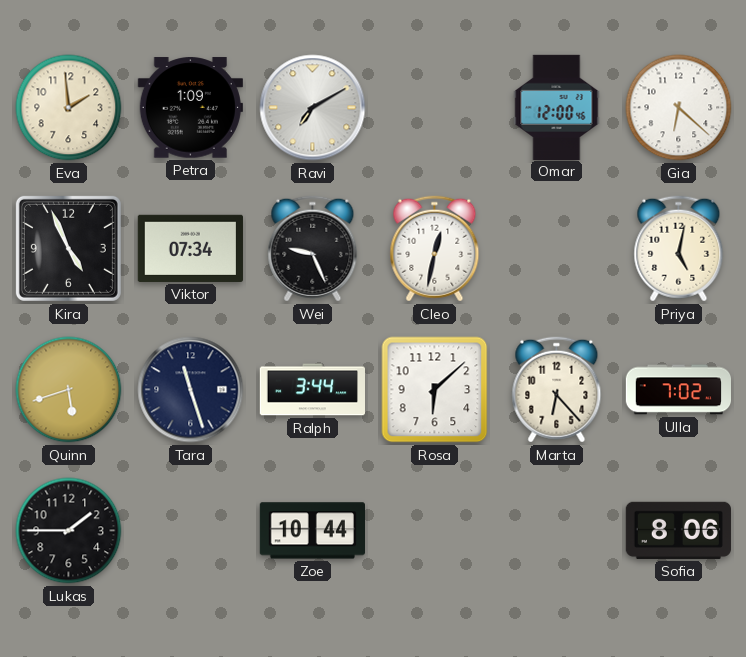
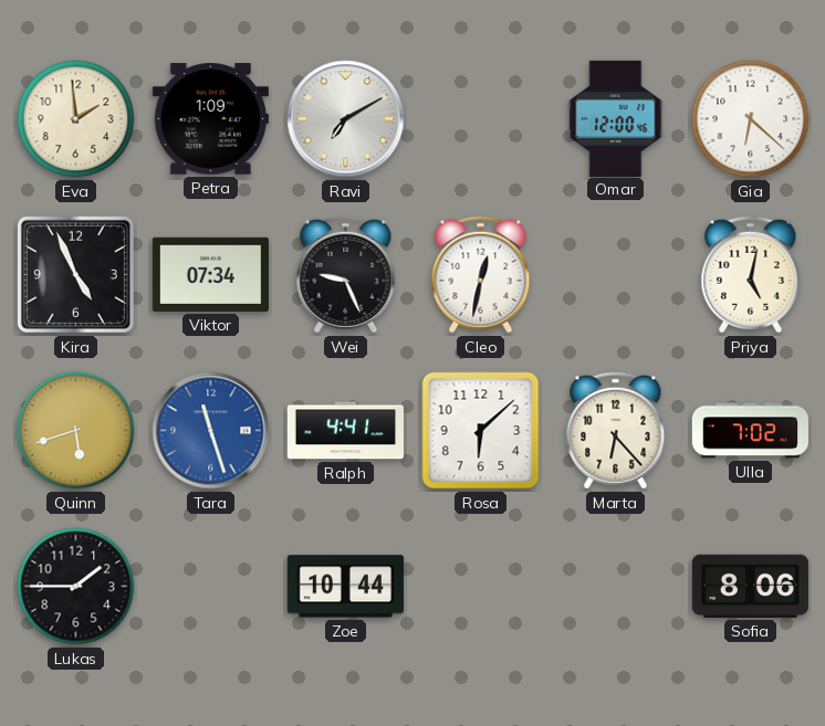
Tara dial: navy -> blue (211, 431)
Ralph: 3:44 -> 4:41 (345, 431)
